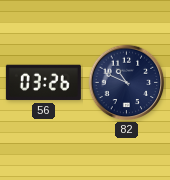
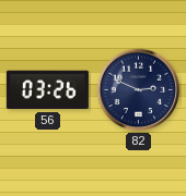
82: 10:49 -> 2:49 (139, 90)
